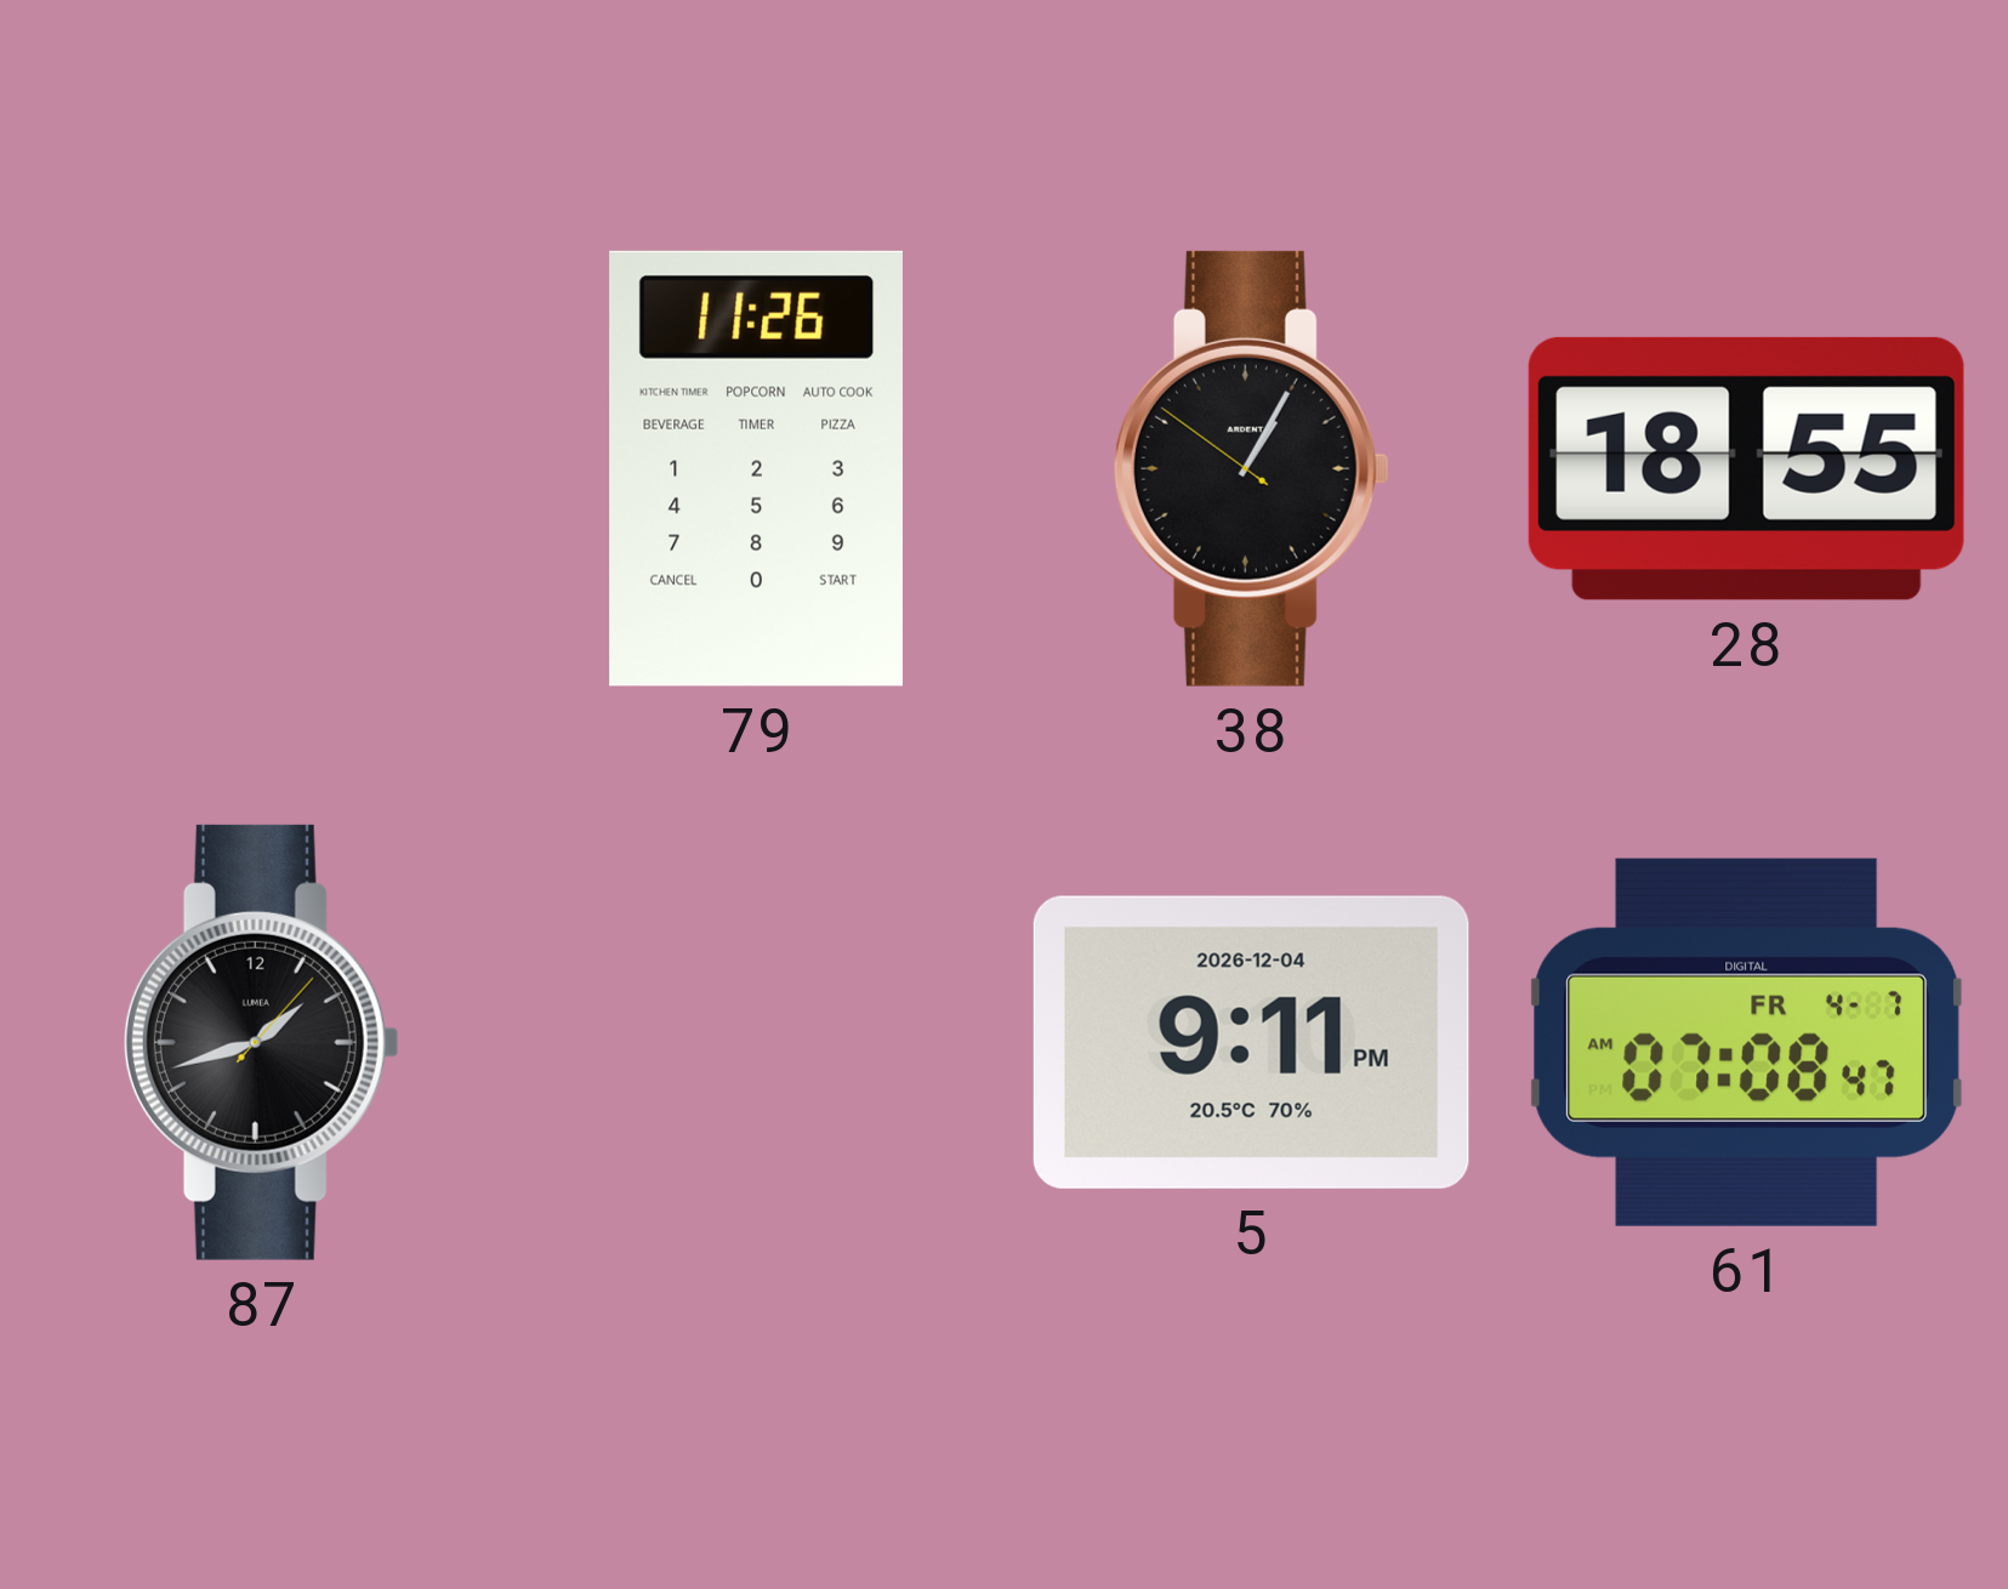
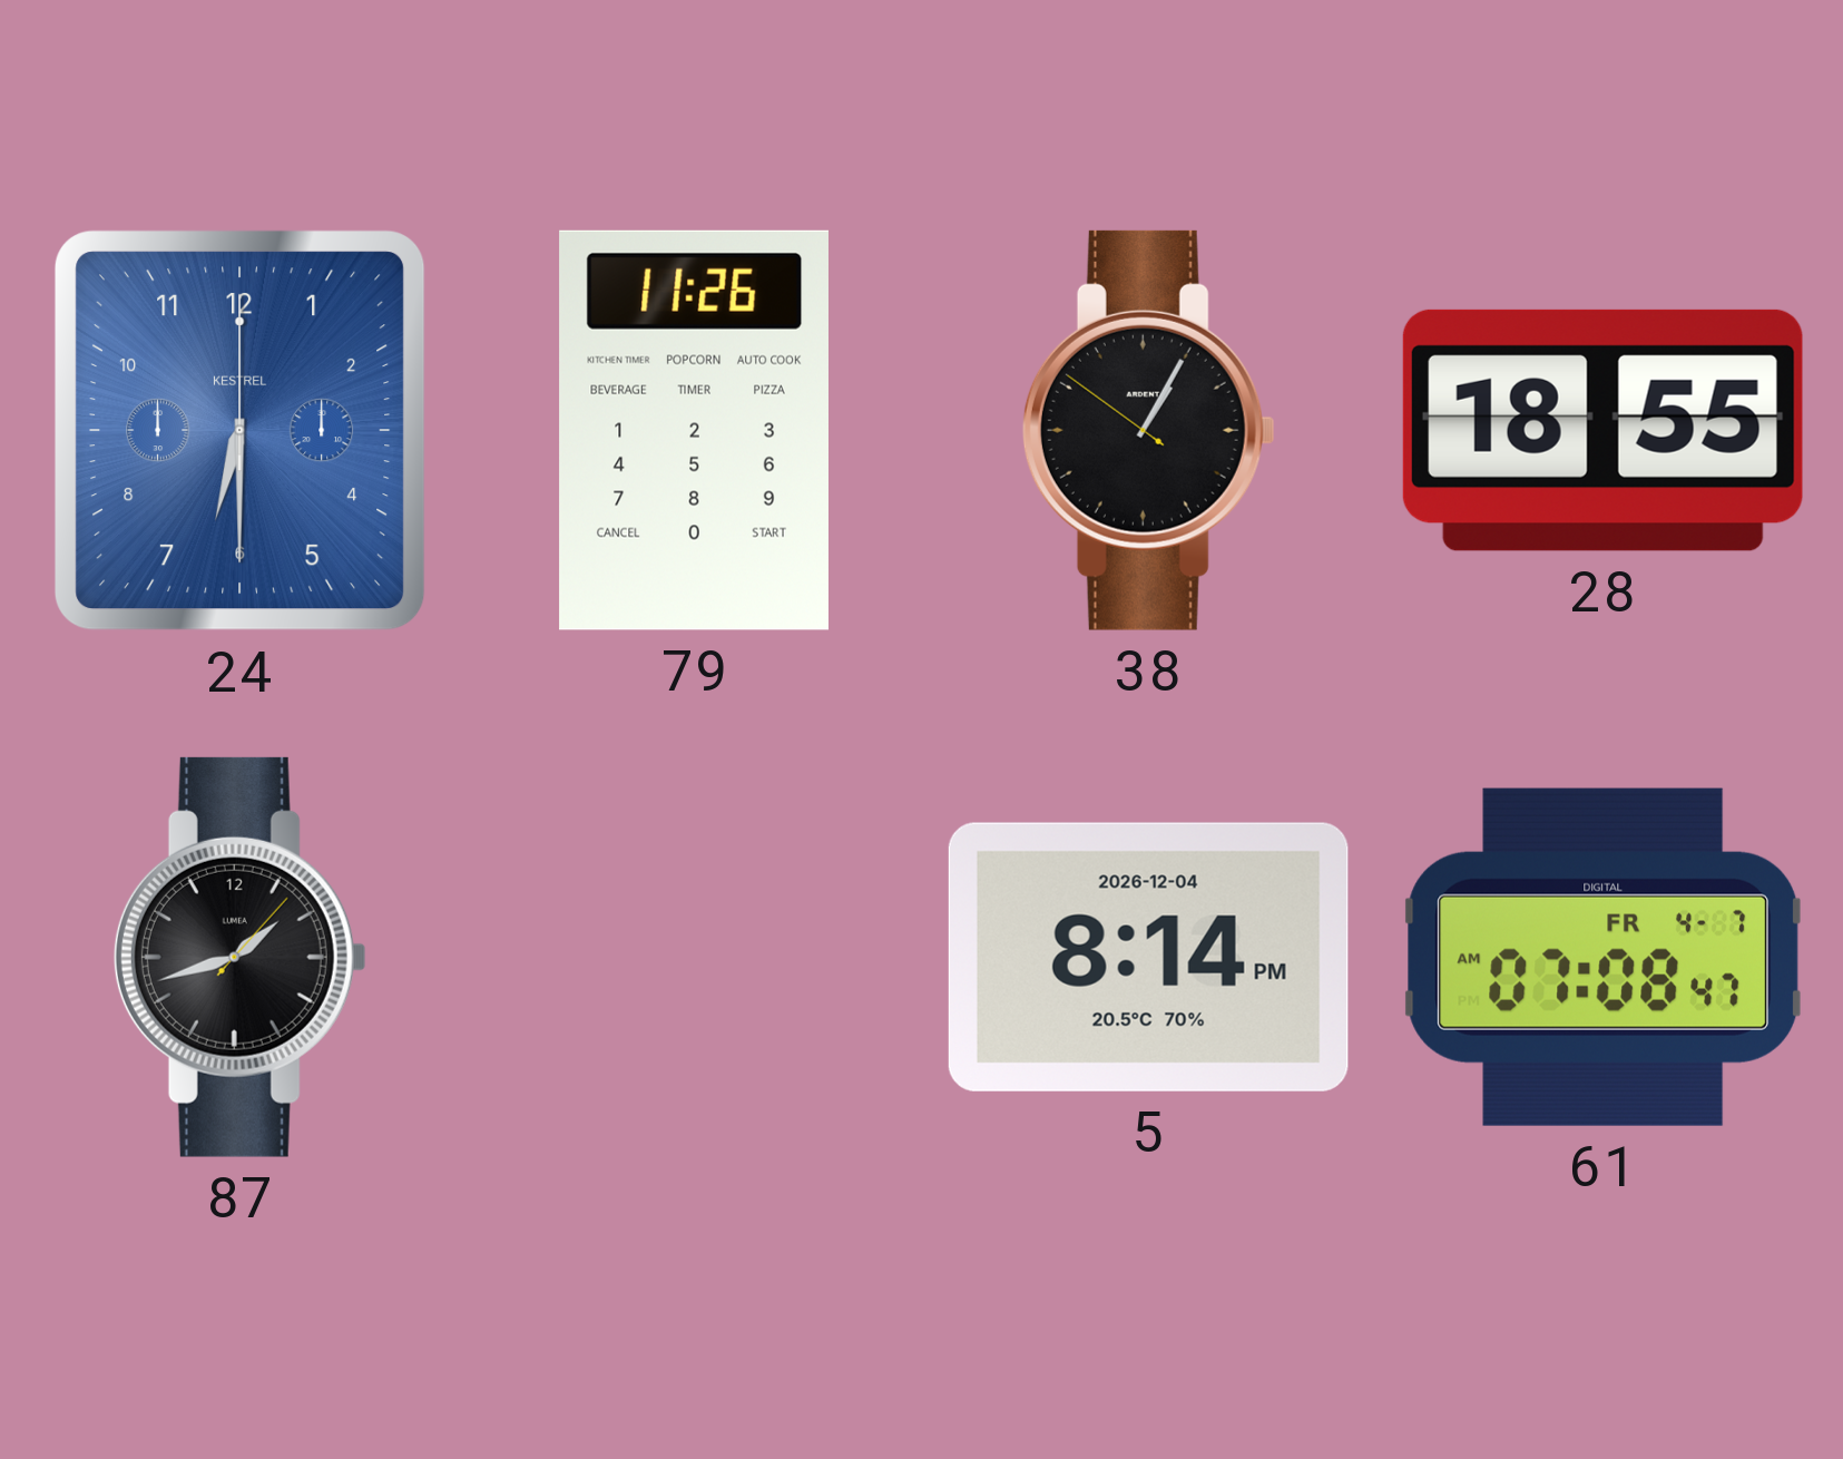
24: none -> 6:30 (241, 431)
5: 9:11 -> 8:14 (1148, 957)
